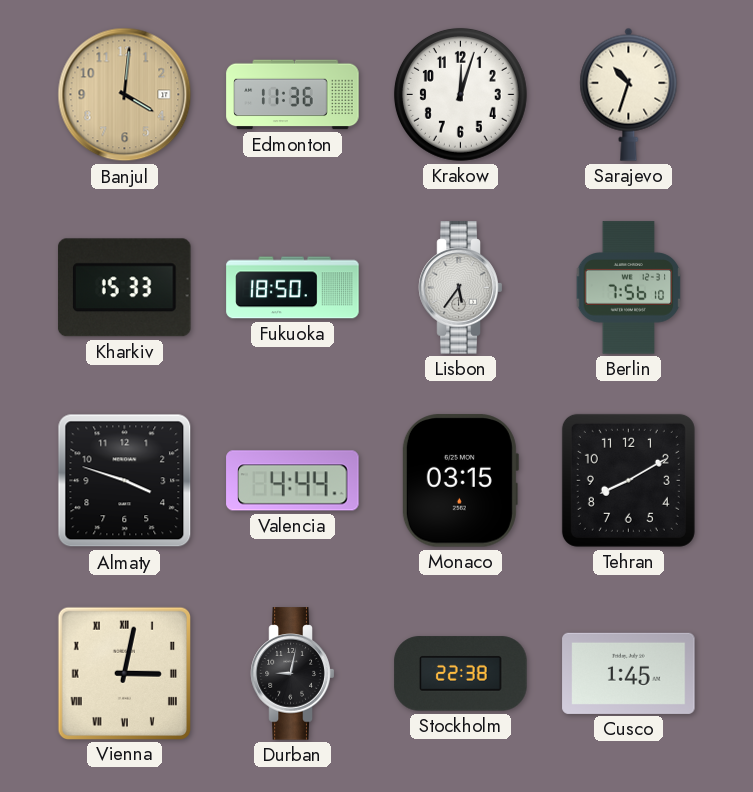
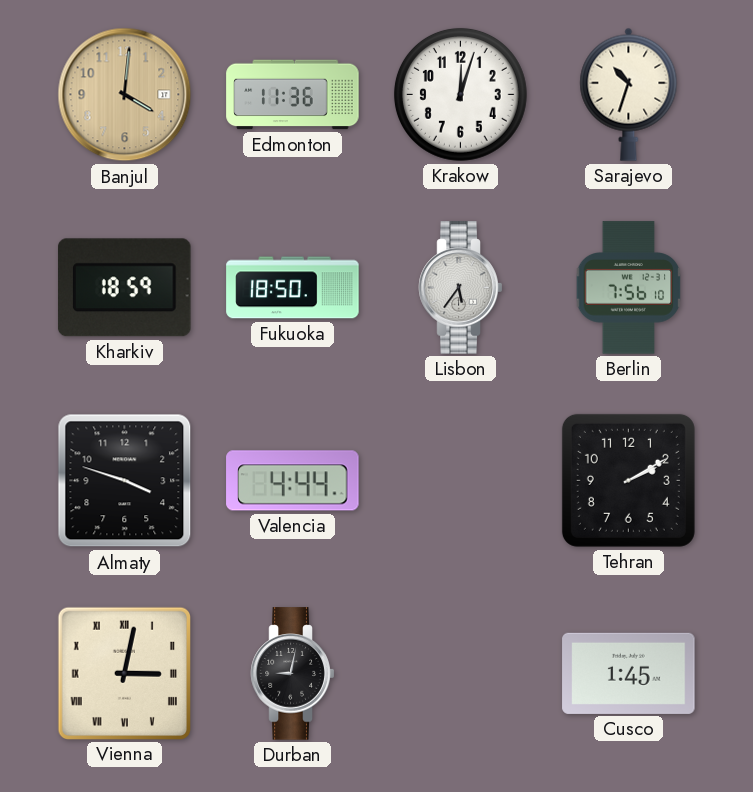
Kharkiv: 15:33 -> 18:59 (125, 288)
Monaco: 03:15 -> none (460, 481)
Tehran: 8:10 -> 2:10 (628, 480)
Stockholm: 22:38 -> none (461, 674)
